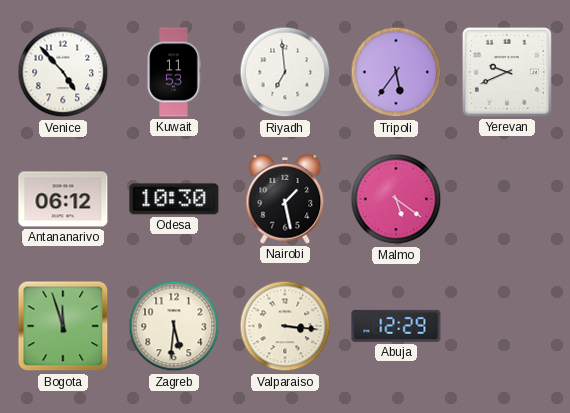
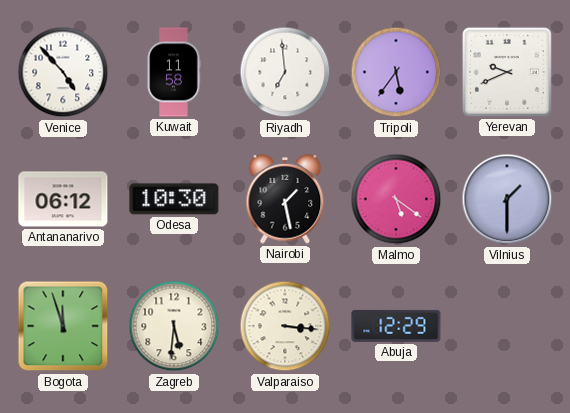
Kuwait: 11:53 -> 11:58 (174, 72)
Vilnius: none -> 1:30 (507, 199)
